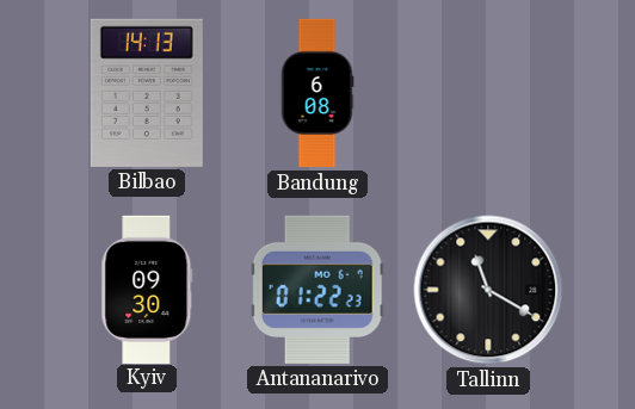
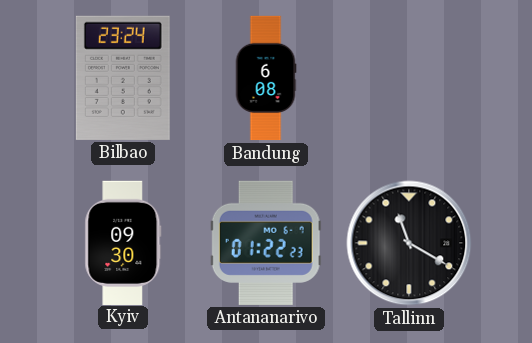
Bilbao: 14:13 -> 23:24 (123, 78)
